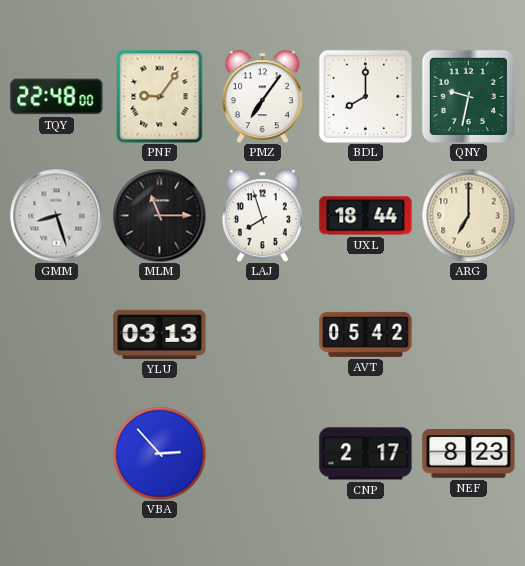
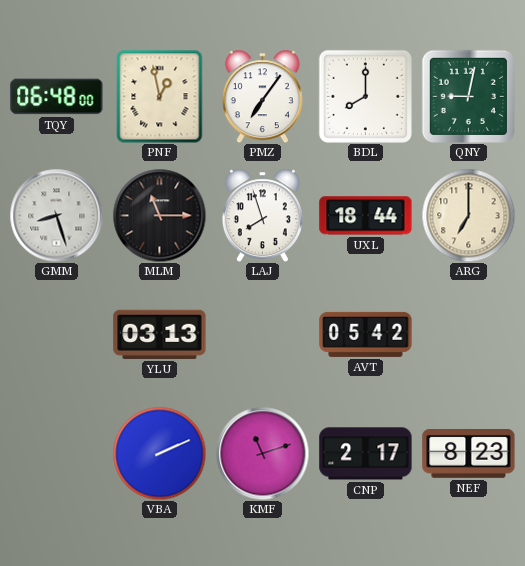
TQY: 22:48 -> 06:48 (57, 97)
PNF: 9:06 -> 12:58 (160, 96)
QNY: 9:32 -> 9:02 (468, 96)
VBA: 2:53 -> 2:11 (159, 453)
KMF: none -> 11:12 (262, 453)
